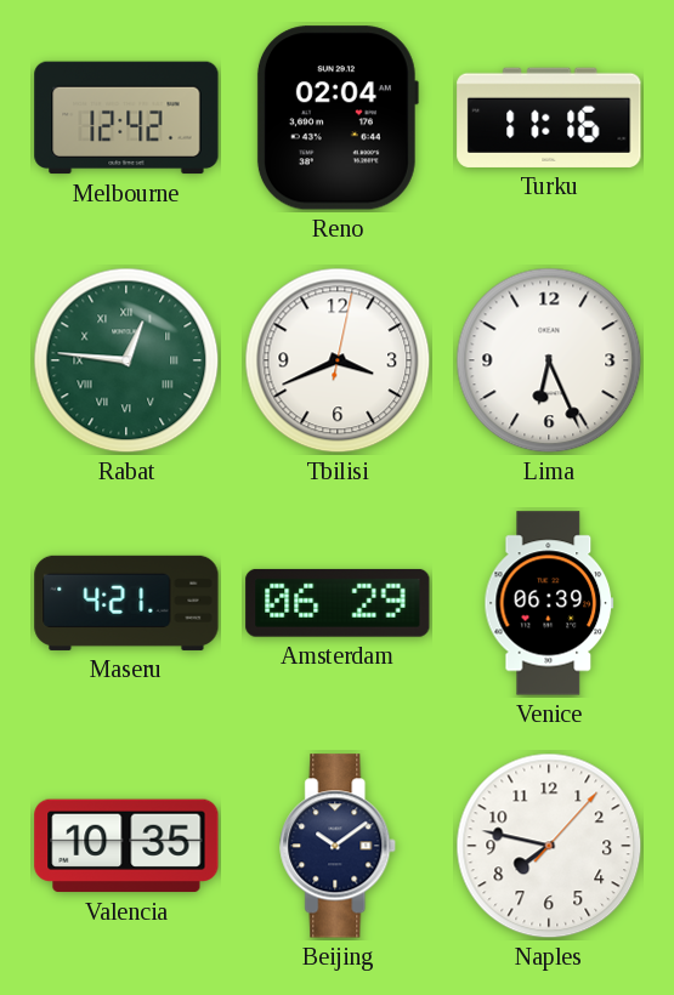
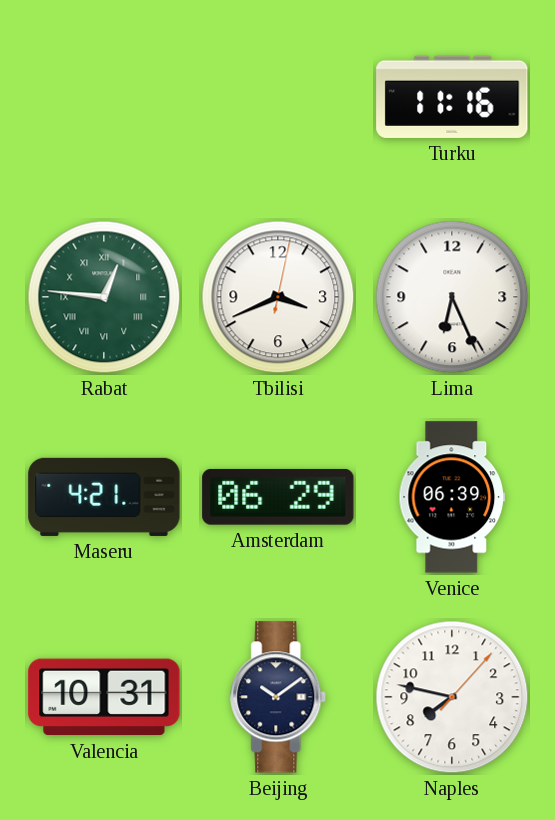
Melbourne: 12:42 -> none (126, 118)
Reno: 02:04 -> none (338, 118)
Valencia: 10:35 -> 10:31 (104, 697)
